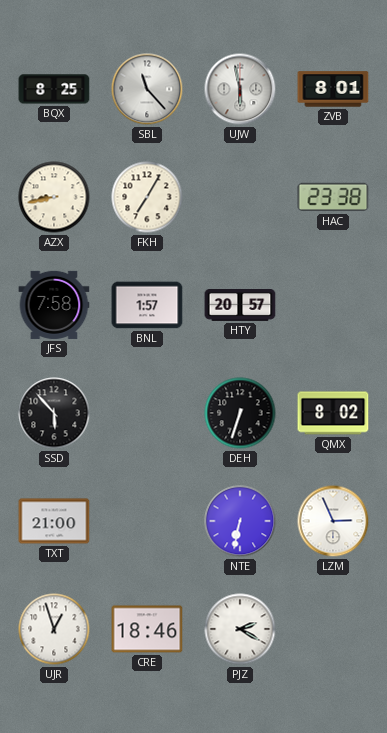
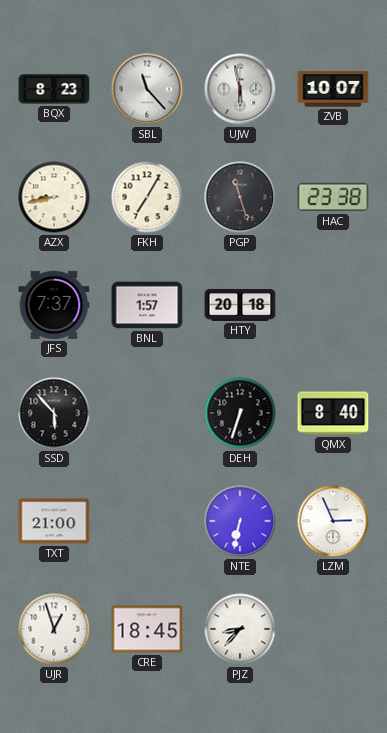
BQX: 8:25 -> 8:23 (54, 89)
ZVB: 8:01 -> 10:07 (333, 89)
PGP: none -> 11:27 (240, 197)
JFS: 7:58 -> 7:37 (54, 305)
HTY: 20:57 -> 20:18 (240, 306)
QMX: 8:02 -> 8:40 (333, 413)
CRE: 18:46 -> 18:45 (147, 629)
PJZ: 2:20 -> 8:37 (240, 629)
